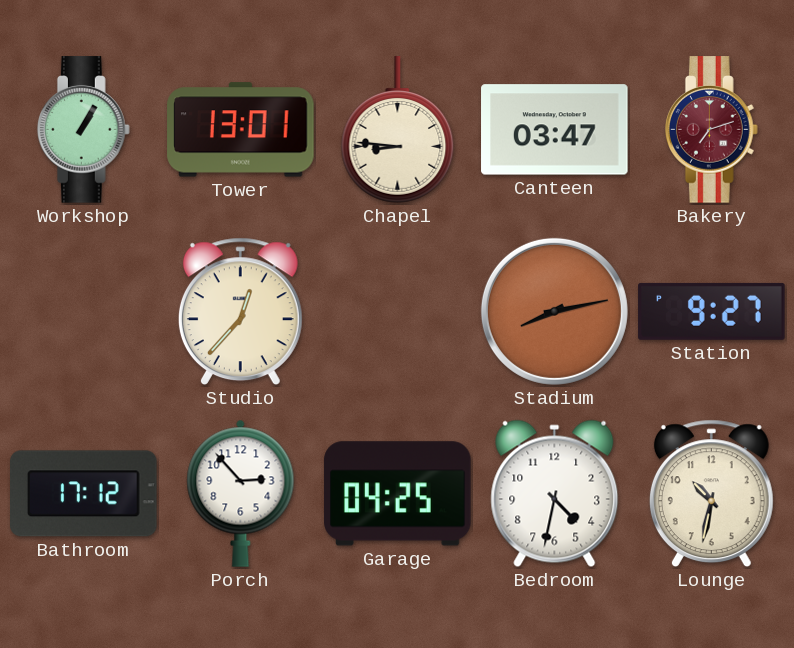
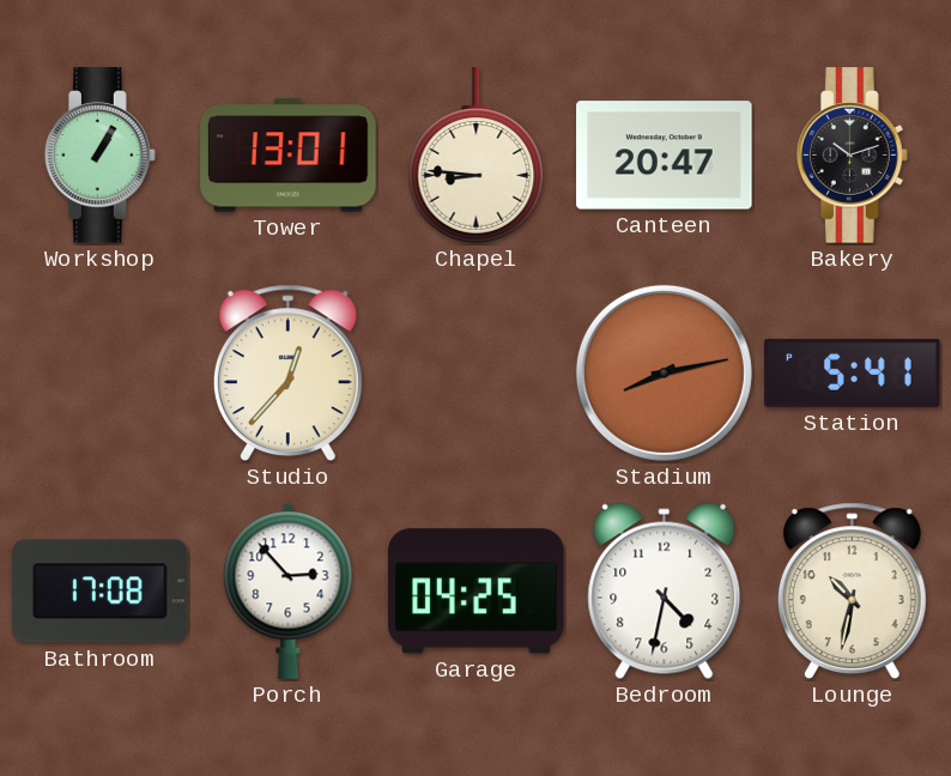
Canteen: 03:47 -> 20:47 (665, 156)
Bakery: 7:12 -> 10:12 (852, 156)
Bakery dial: burgundy -> black (852, 156)
Station: 9:27 -> 5:41 (853, 372)
Bathroom: 17:12 -> 17:08 (101, 592)
